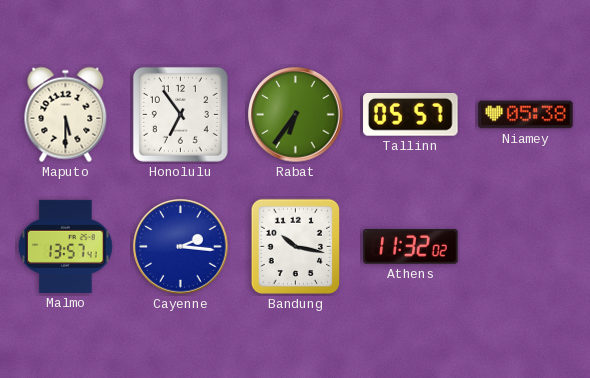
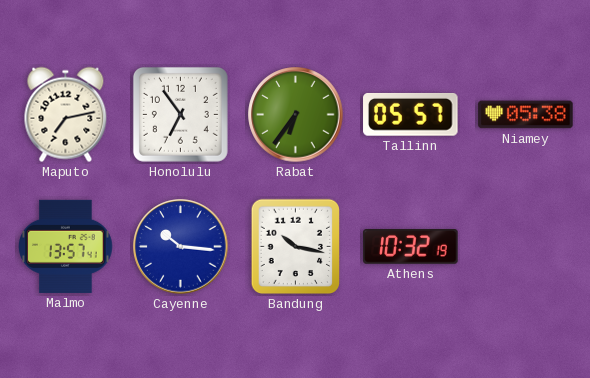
Maputo: 5:30 -> 7:13 (66, 115)
Cayenne: 2:16 -> 10:16 (181, 247)
Athens: 11:32 -> 10:32 (411, 247)
